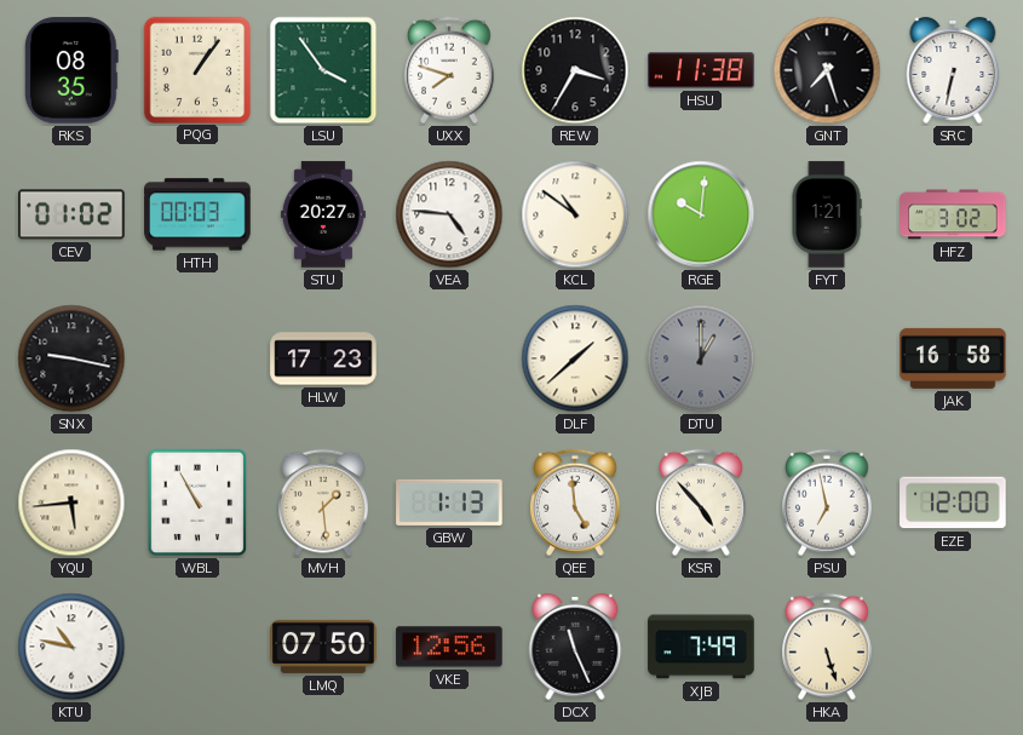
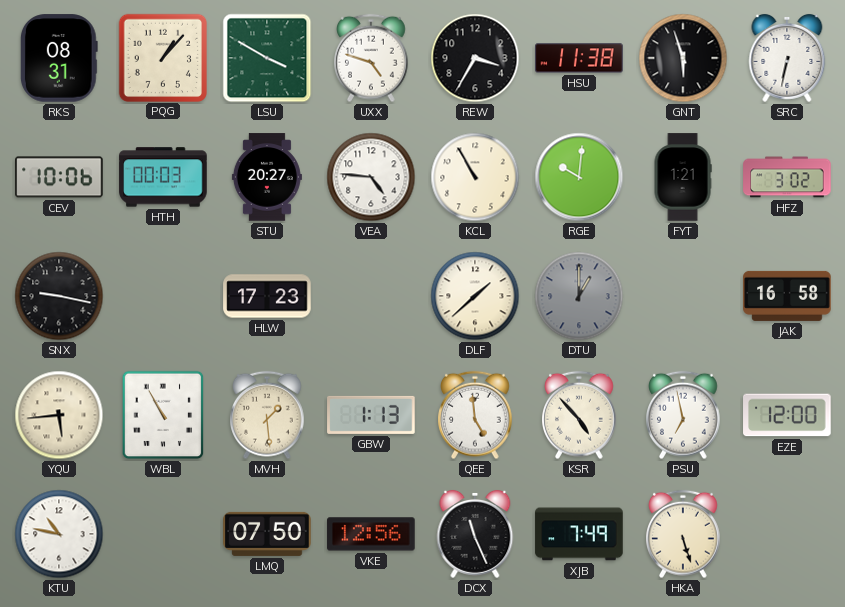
RKS: 08:35 -> 08:31 (59, 58)
PQG: 1:06 -> 1:07 (162, 57)
LSU: 3:54 -> 3:50 (267, 58)
UXX: 7:48 -> 4:48 (372, 58)
GNT: 7:27 -> 5:57 (683, 58)
CEV: 01:02 -> 10:06 (59, 177)
KCL: 10:51 -> 10:55 (475, 177)
